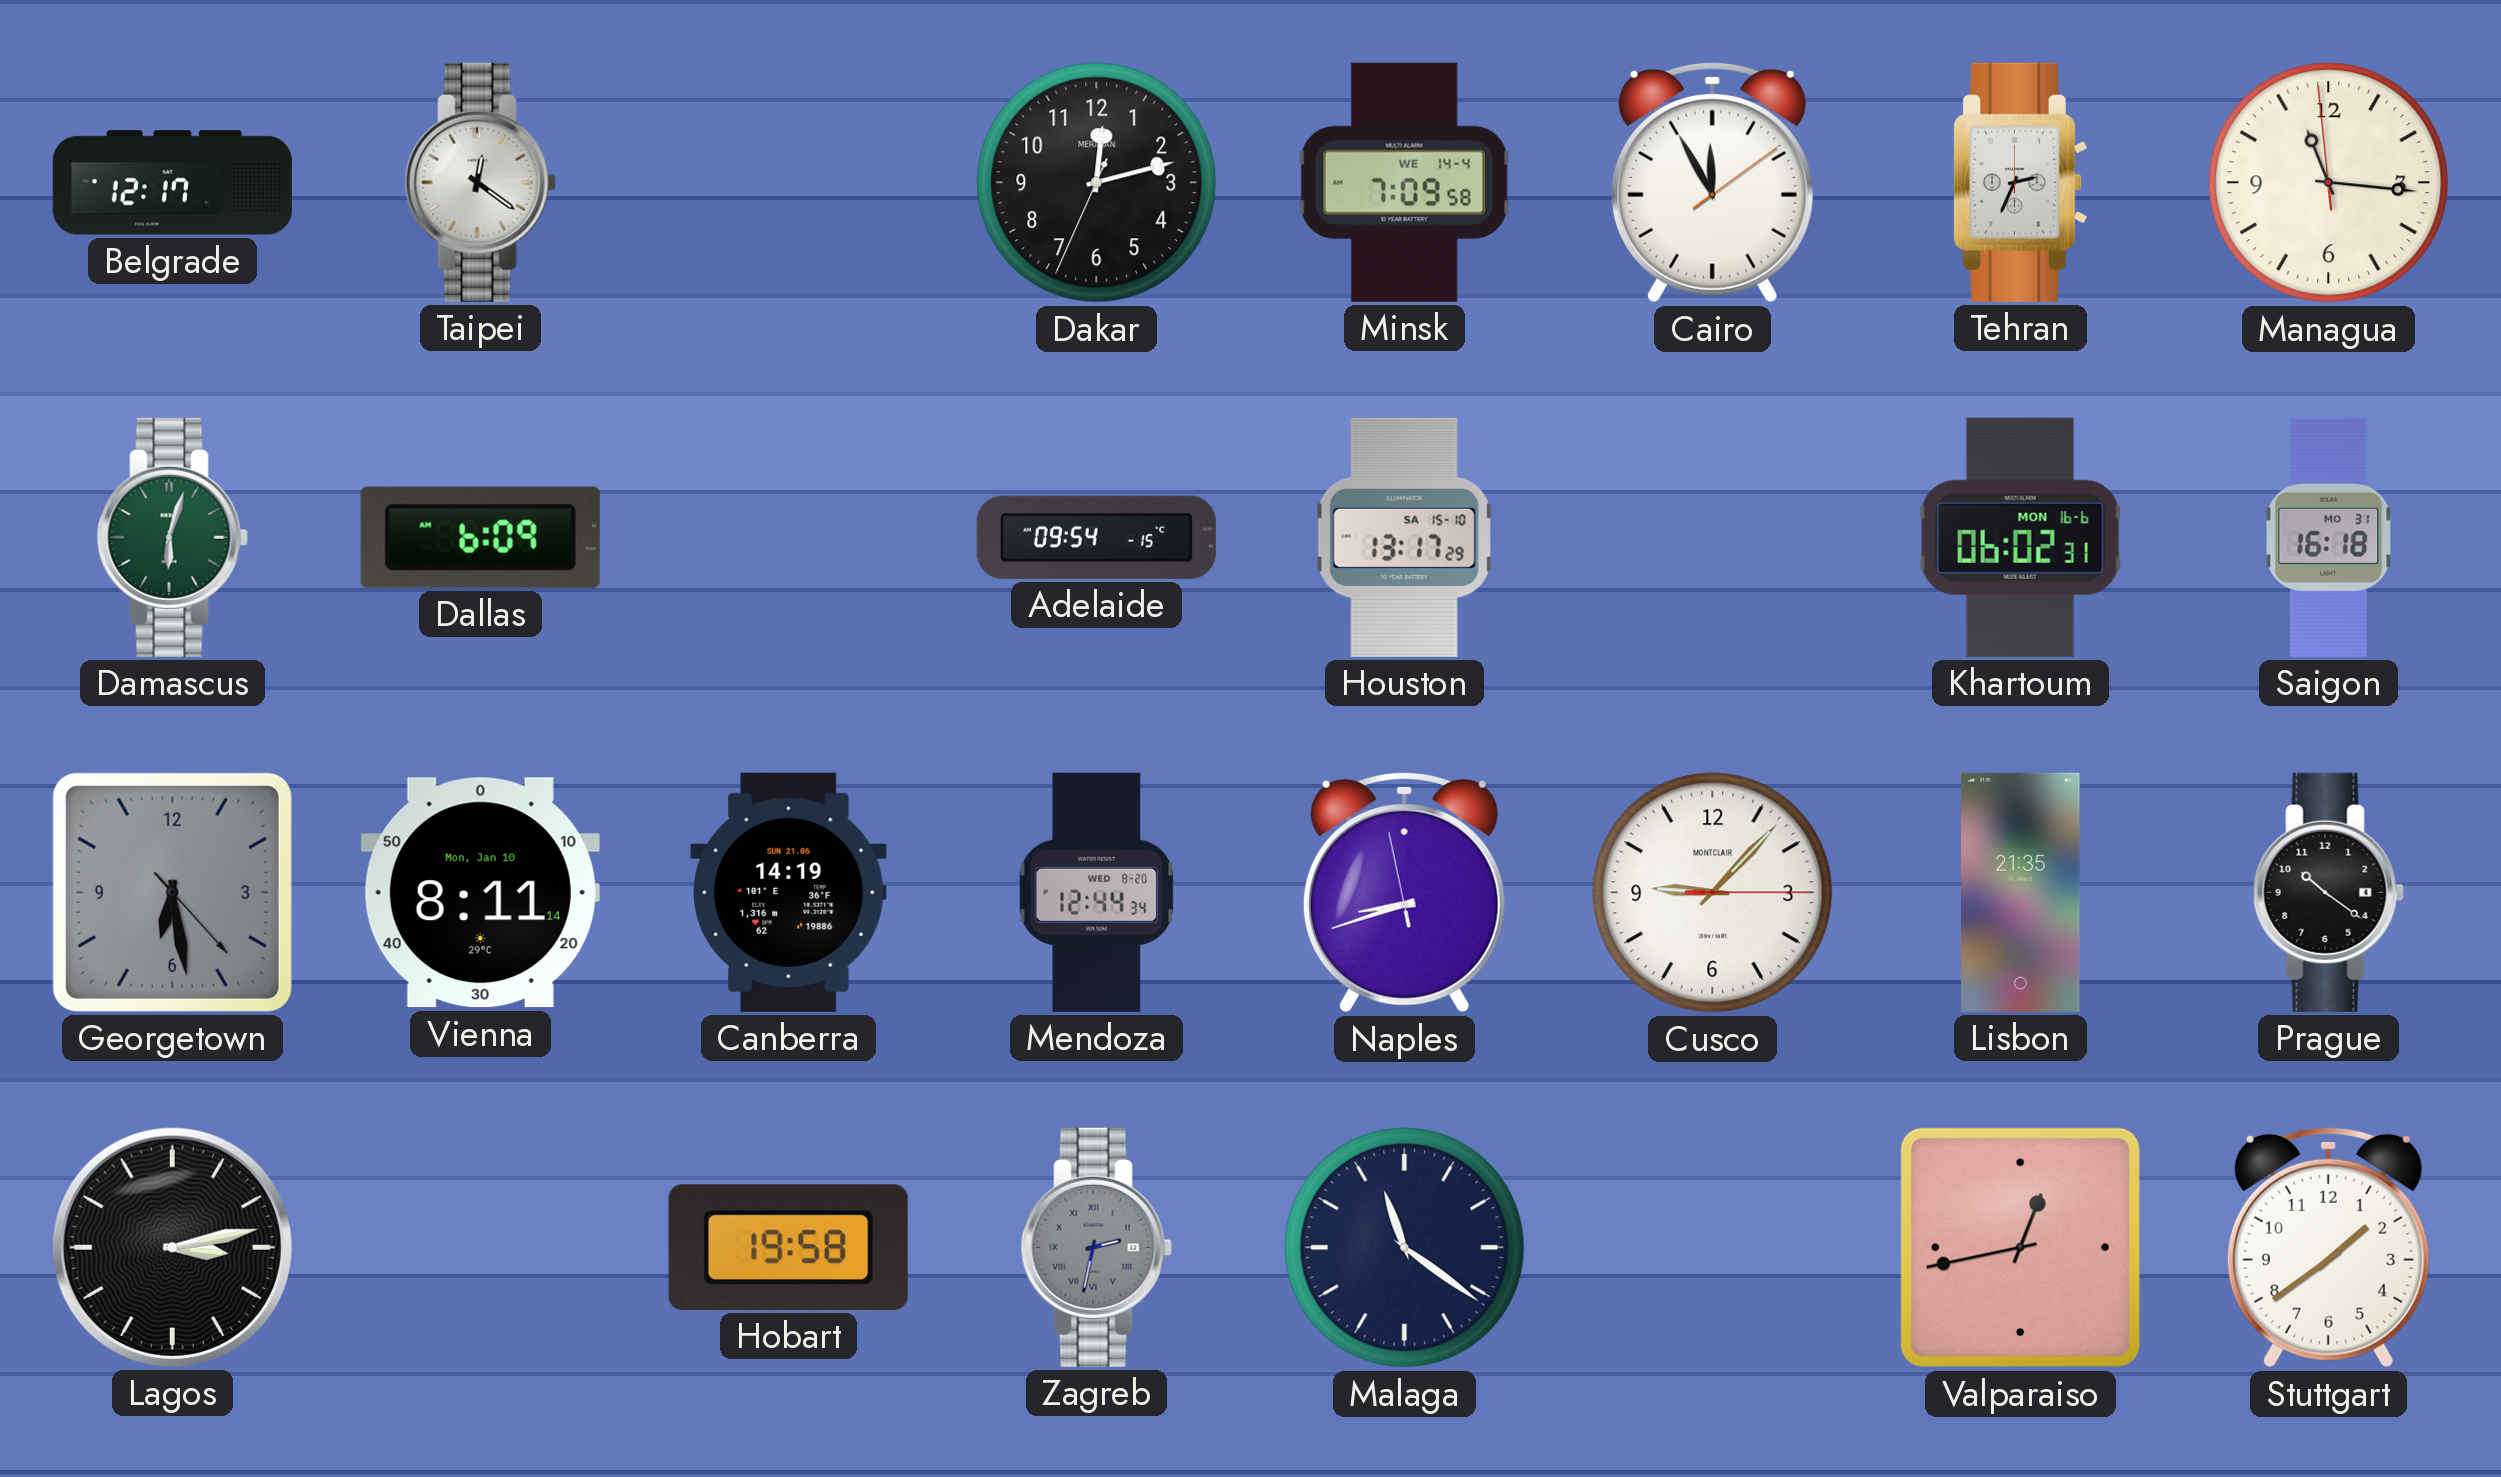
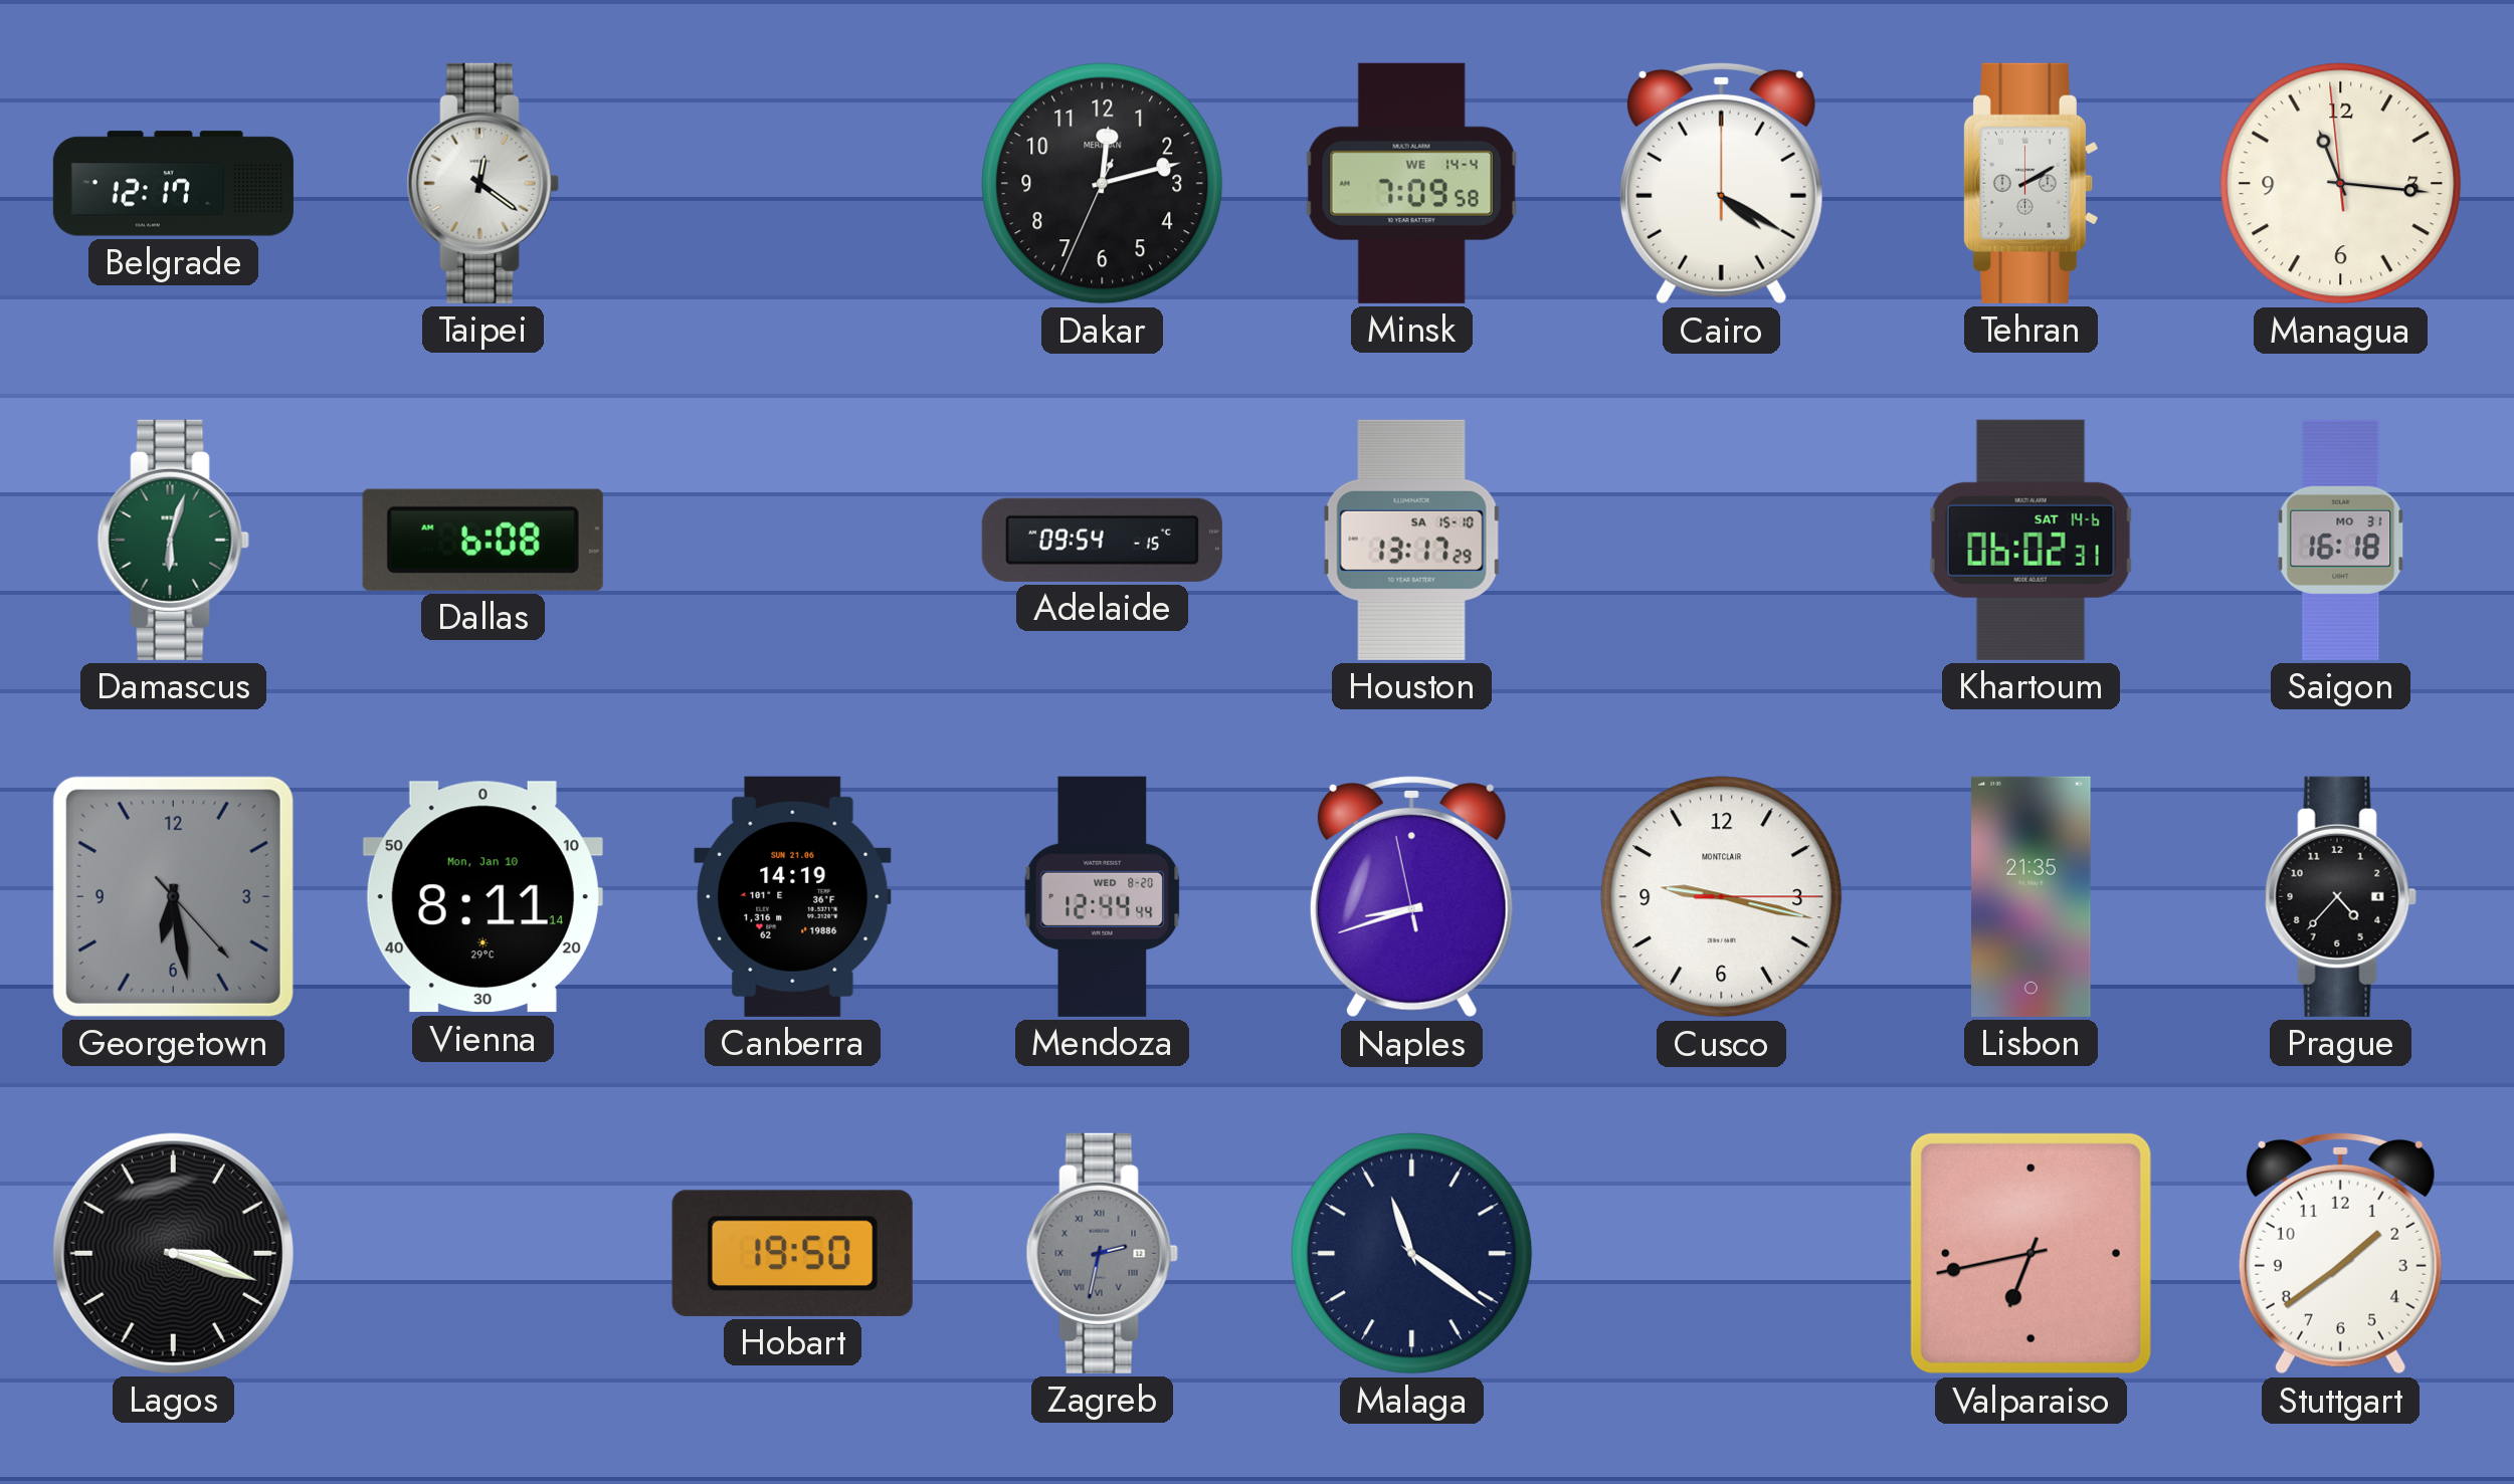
Cairo: 11:55 -> 4:20 (1721, 183)
Tehran: 2:34 -> 2:10 (2030, 183)
Dallas: 6:09 -> 6:08 (482, 540)
Khartoum date: MON 16-6 -> SAT 14-6 (2032, 540)
Mendoza: 12:44:34 -> 12:44:44 (1103, 896)
Cusco: 9:07 -> 9:17 (1722, 897)
Prague: 10:21 -> 4:37 (2340, 896)
Lagos: 3:13 -> 3:18 (173, 1253)
Hobart: 19:58 -> 19:50 (792, 1253)
Valparaiso: 12:43 -> 6:43 (2030, 1253)
